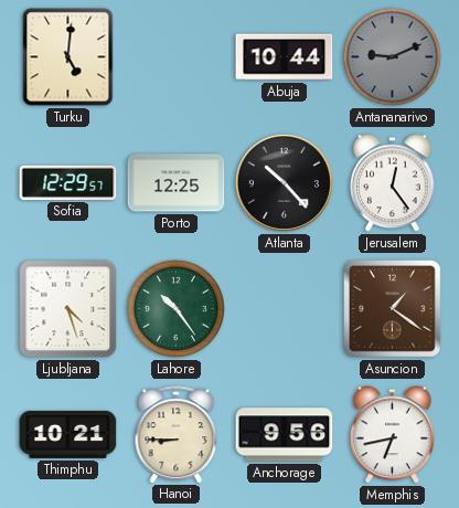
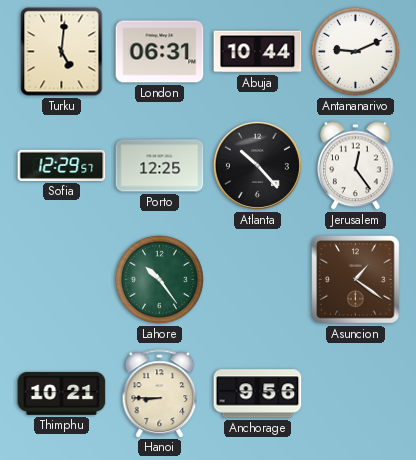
London: none -> 06:31 (160, 52)
Antananarivo dial: grey -> white (355, 51)
Ljubljana: 4:27 -> none (68, 309)
Memphis: 6:43 -> none (393, 435)
